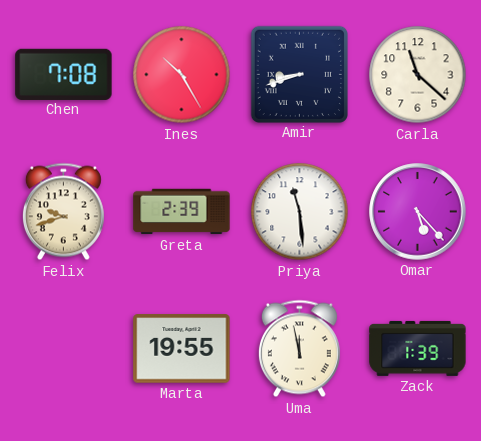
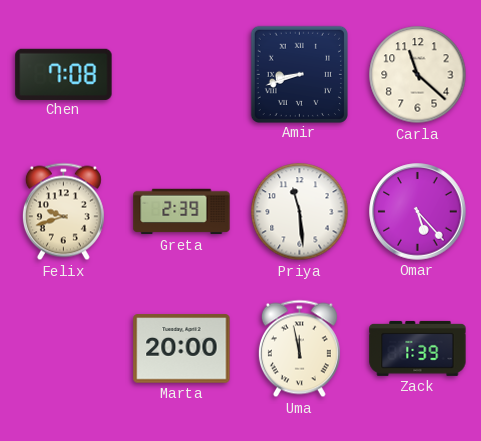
Ines: 10:25 -> none (182, 75)
Marta: 19:55 -> 20:00 (182, 349)
